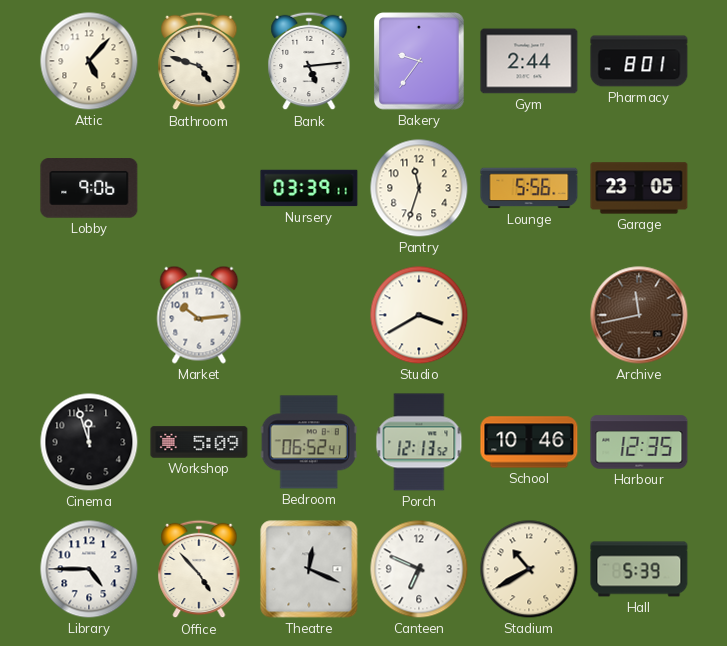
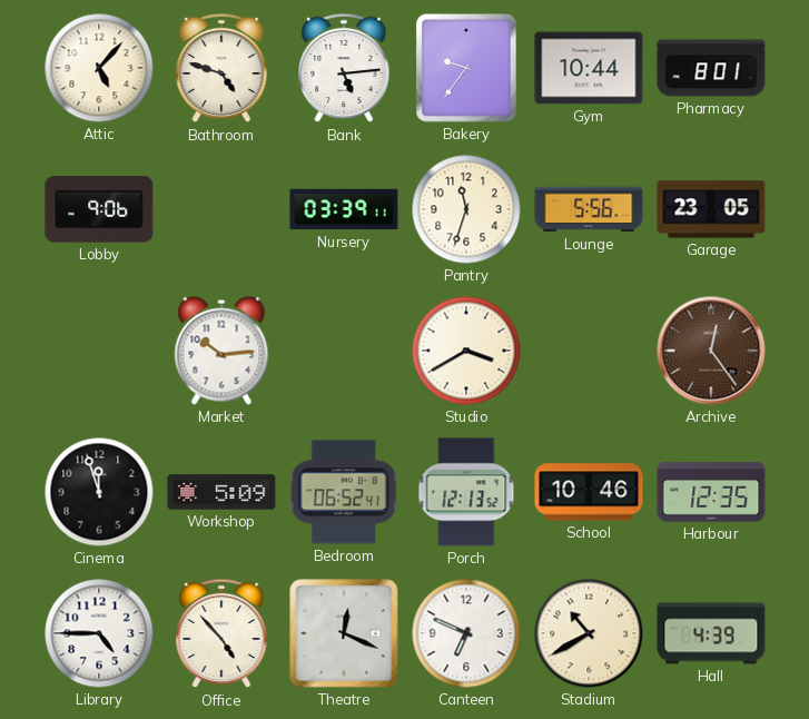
Gym: 2:44 -> 10:44 (589, 68)
Archive: 11:43 -> 12:24 (711, 351)
Hall: 5:39 -> 4:39 (711, 633)
